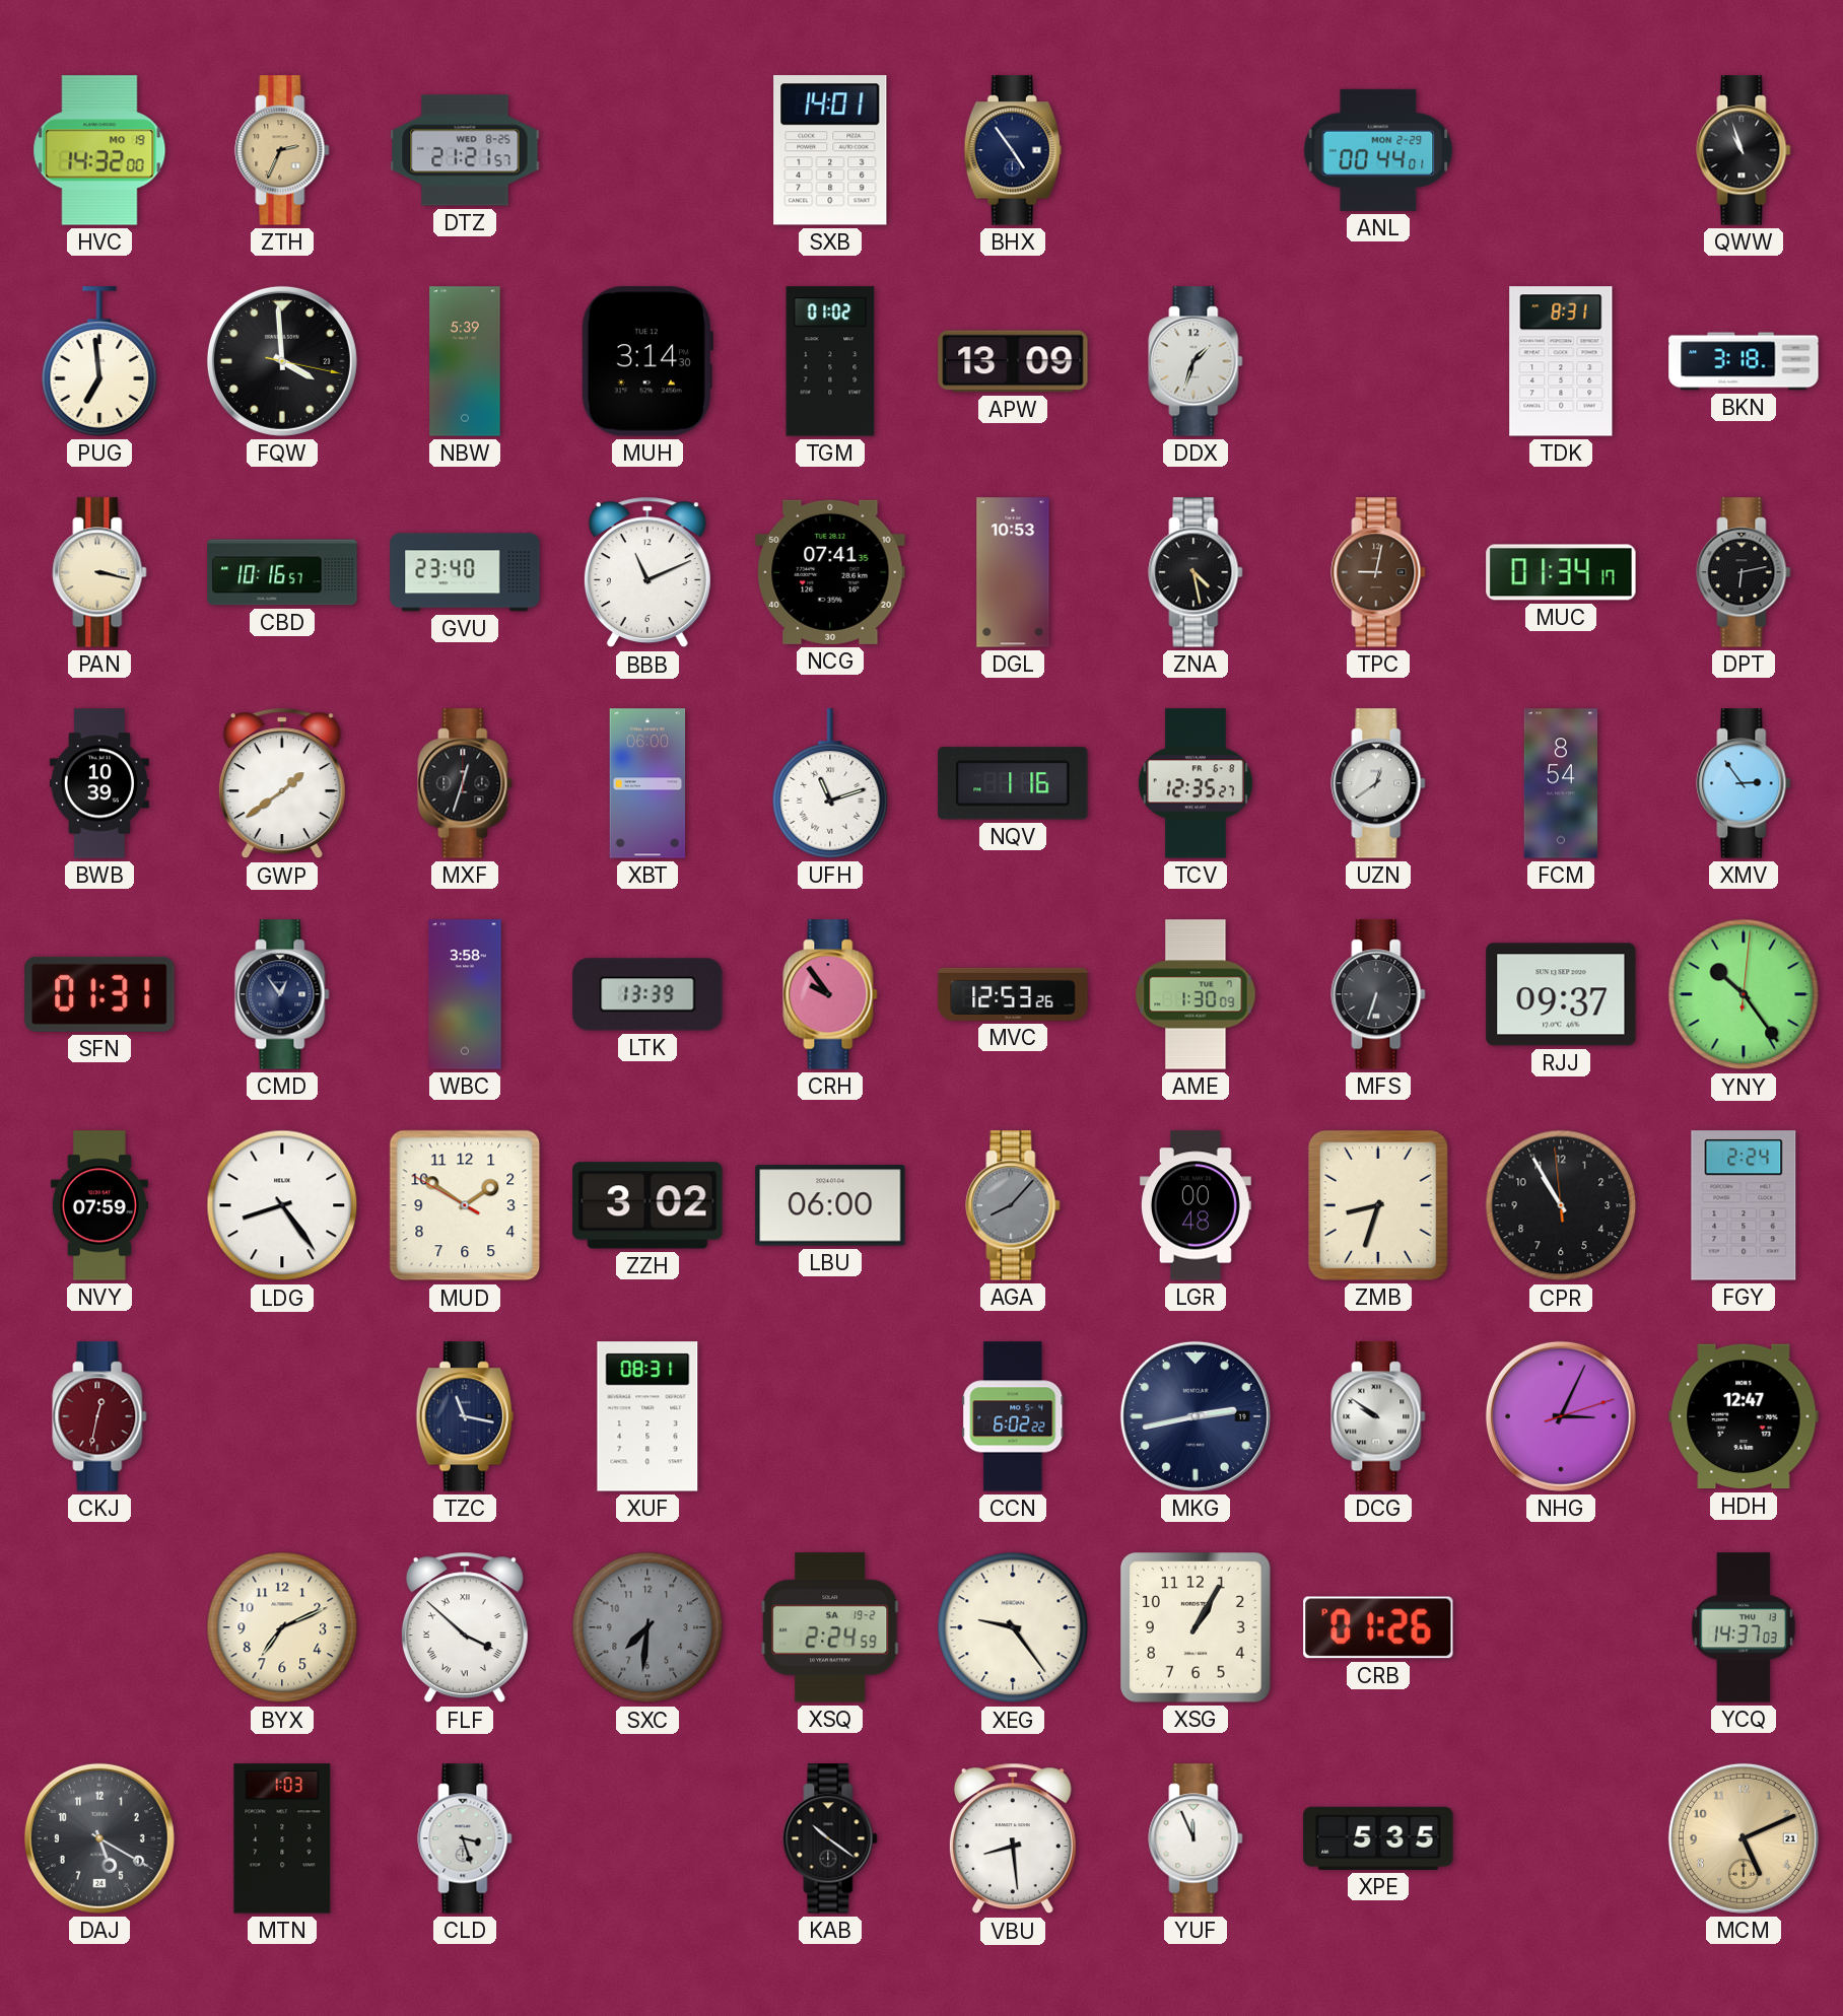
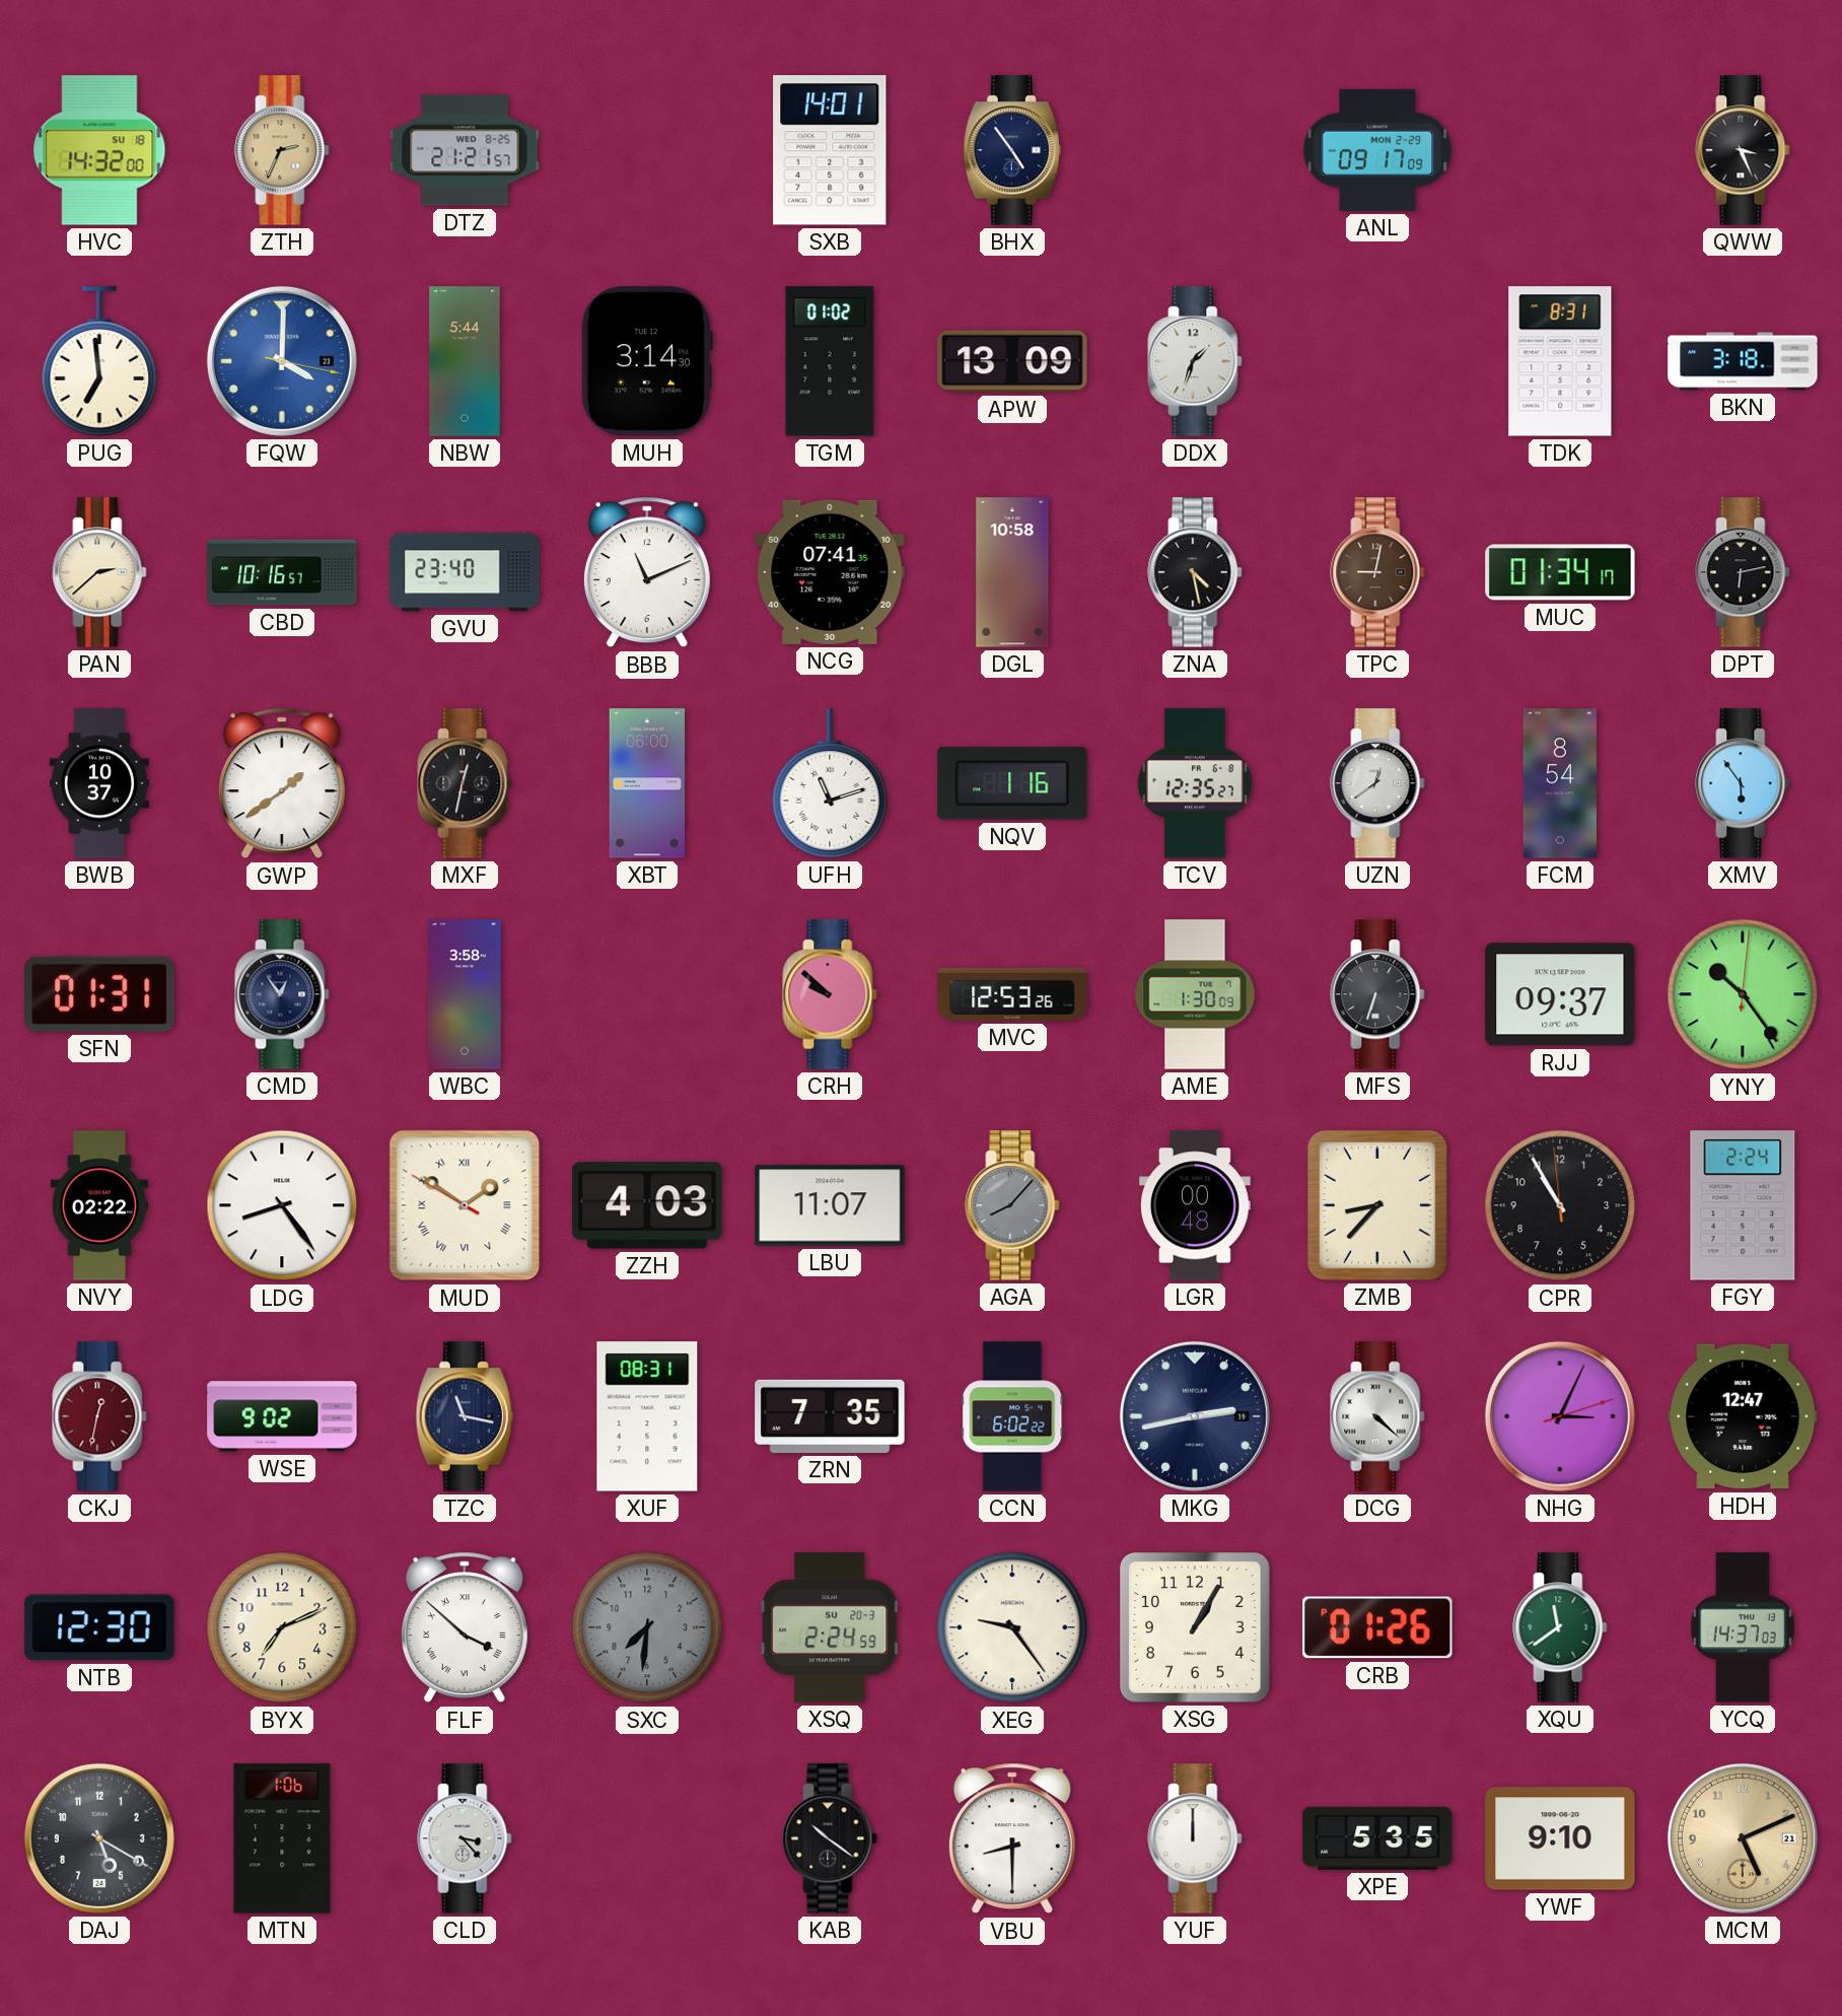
HVC date: MO 19 -> SU 18 (99, 150)
ANL: 00:44 -> 09:17 (1377, 150)
QWW: 10:57 -> 3:26 (1743, 150)
FQW: 3:59 -> 4:00 (282, 361)
FQW dial: black -> blue (282, 361)
NBW: 5:39 -> 5:44 (465, 361)
PAN: 3:17 -> 2:38 (99, 572)
DGL: 10:53 -> 10:58 (1012, 572)
BWB: 10:39 -> 10:37 (99, 783)
MXF: 12:33 -> 12:32 (465, 783)
XMV: 2:54 -> 5:54 (1743, 783)
LTK: 13:39 -> none (647, 994)
CRH: 9:54 -> 9:52 (830, 994)
NVY: 07:59 -> 02:22 (99, 1205)
MUD numerals: Arabic -> Roman (465, 1205)
ZZH: 3:02 -> 4:03 (647, 1205)
LBU: 06:00 -> 11:07 (830, 1205)
ZMB: 8:33 -> 8:37 (1377, 1205)
WSE: none -> 9:02 (282, 1416)
ZRN: none -> 7:35 (830, 1416)
DCG: 9:51 -> 4:22 (1377, 1416)
NTB: none -> 12:30 (99, 1627)
XSQ date: SA 19-2 -> SU 20-3 (830, 1627)
XQU: none -> 11:39 (1560, 1627)
MTN: 1:03 -> 1:06 (282, 1838)
CLD: 3:27 -> 3:23 (465, 1838)
VBU: 8:29 -> 8:30 (1012, 1838)
YUF: 11:56 -> 12:00 (1195, 1838)
YWF: none -> 9:10 (1560, 1838)
